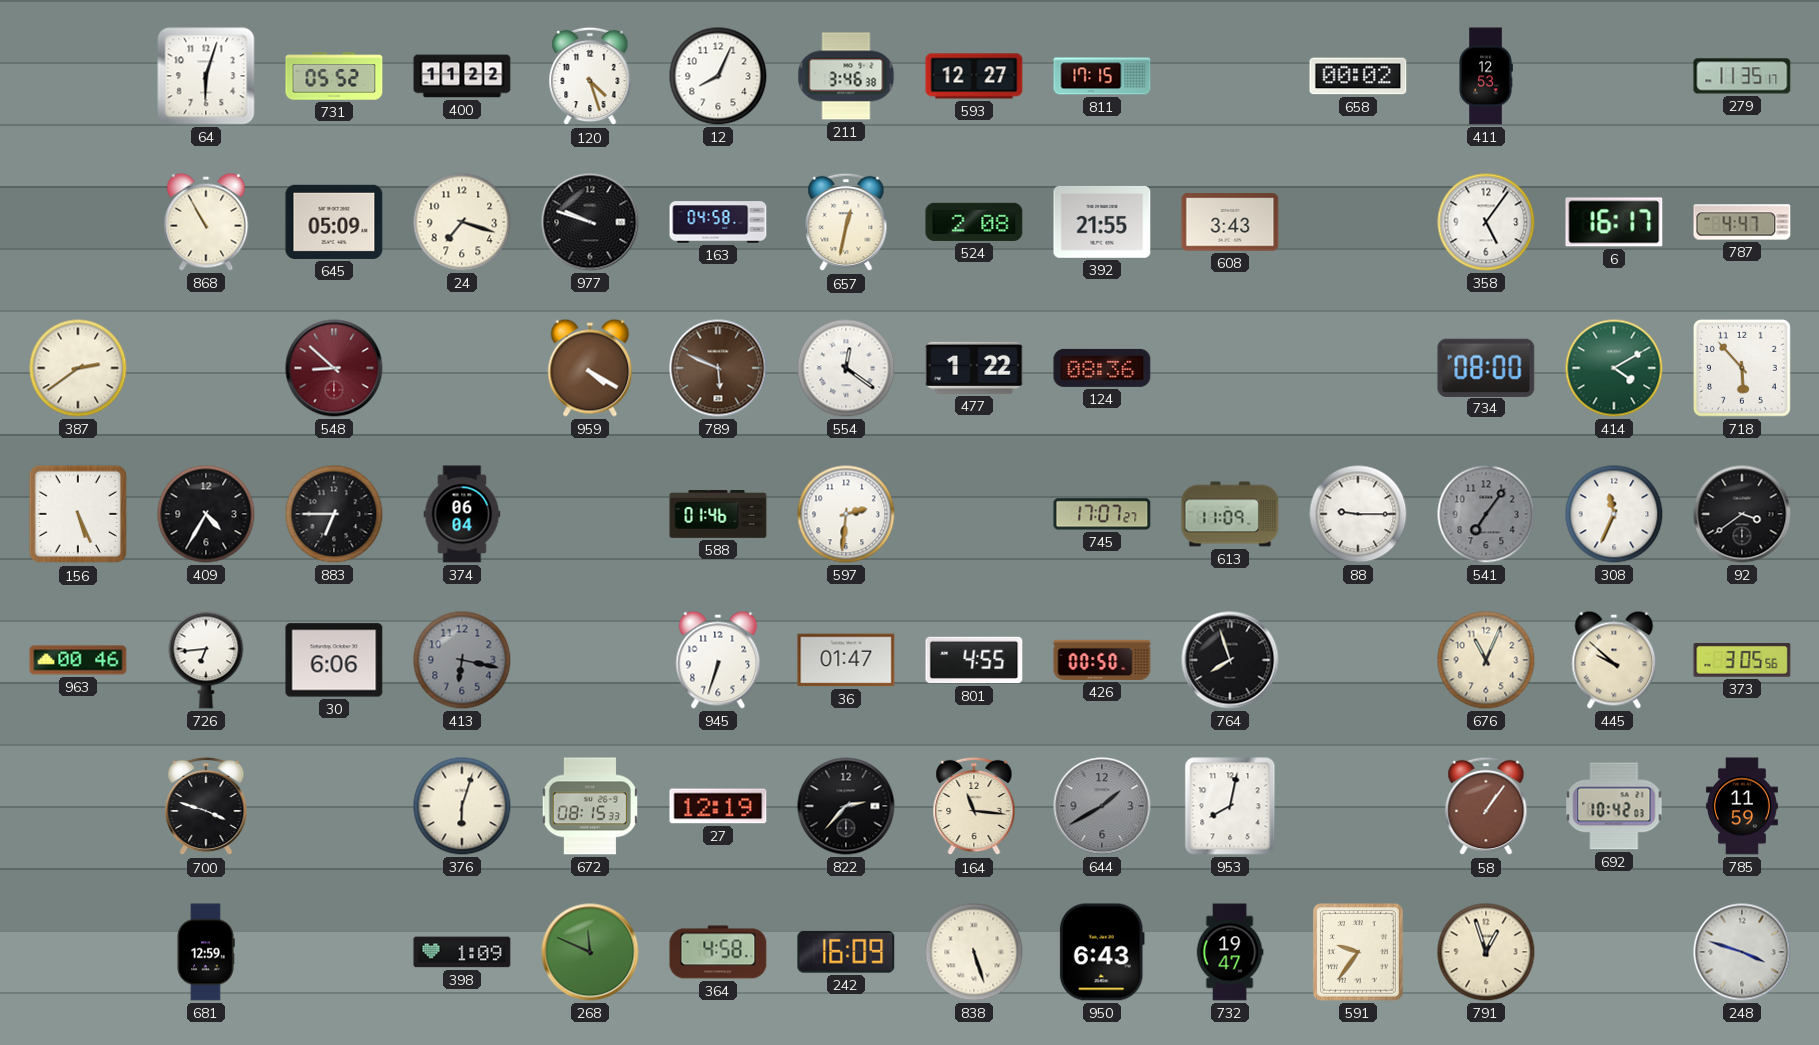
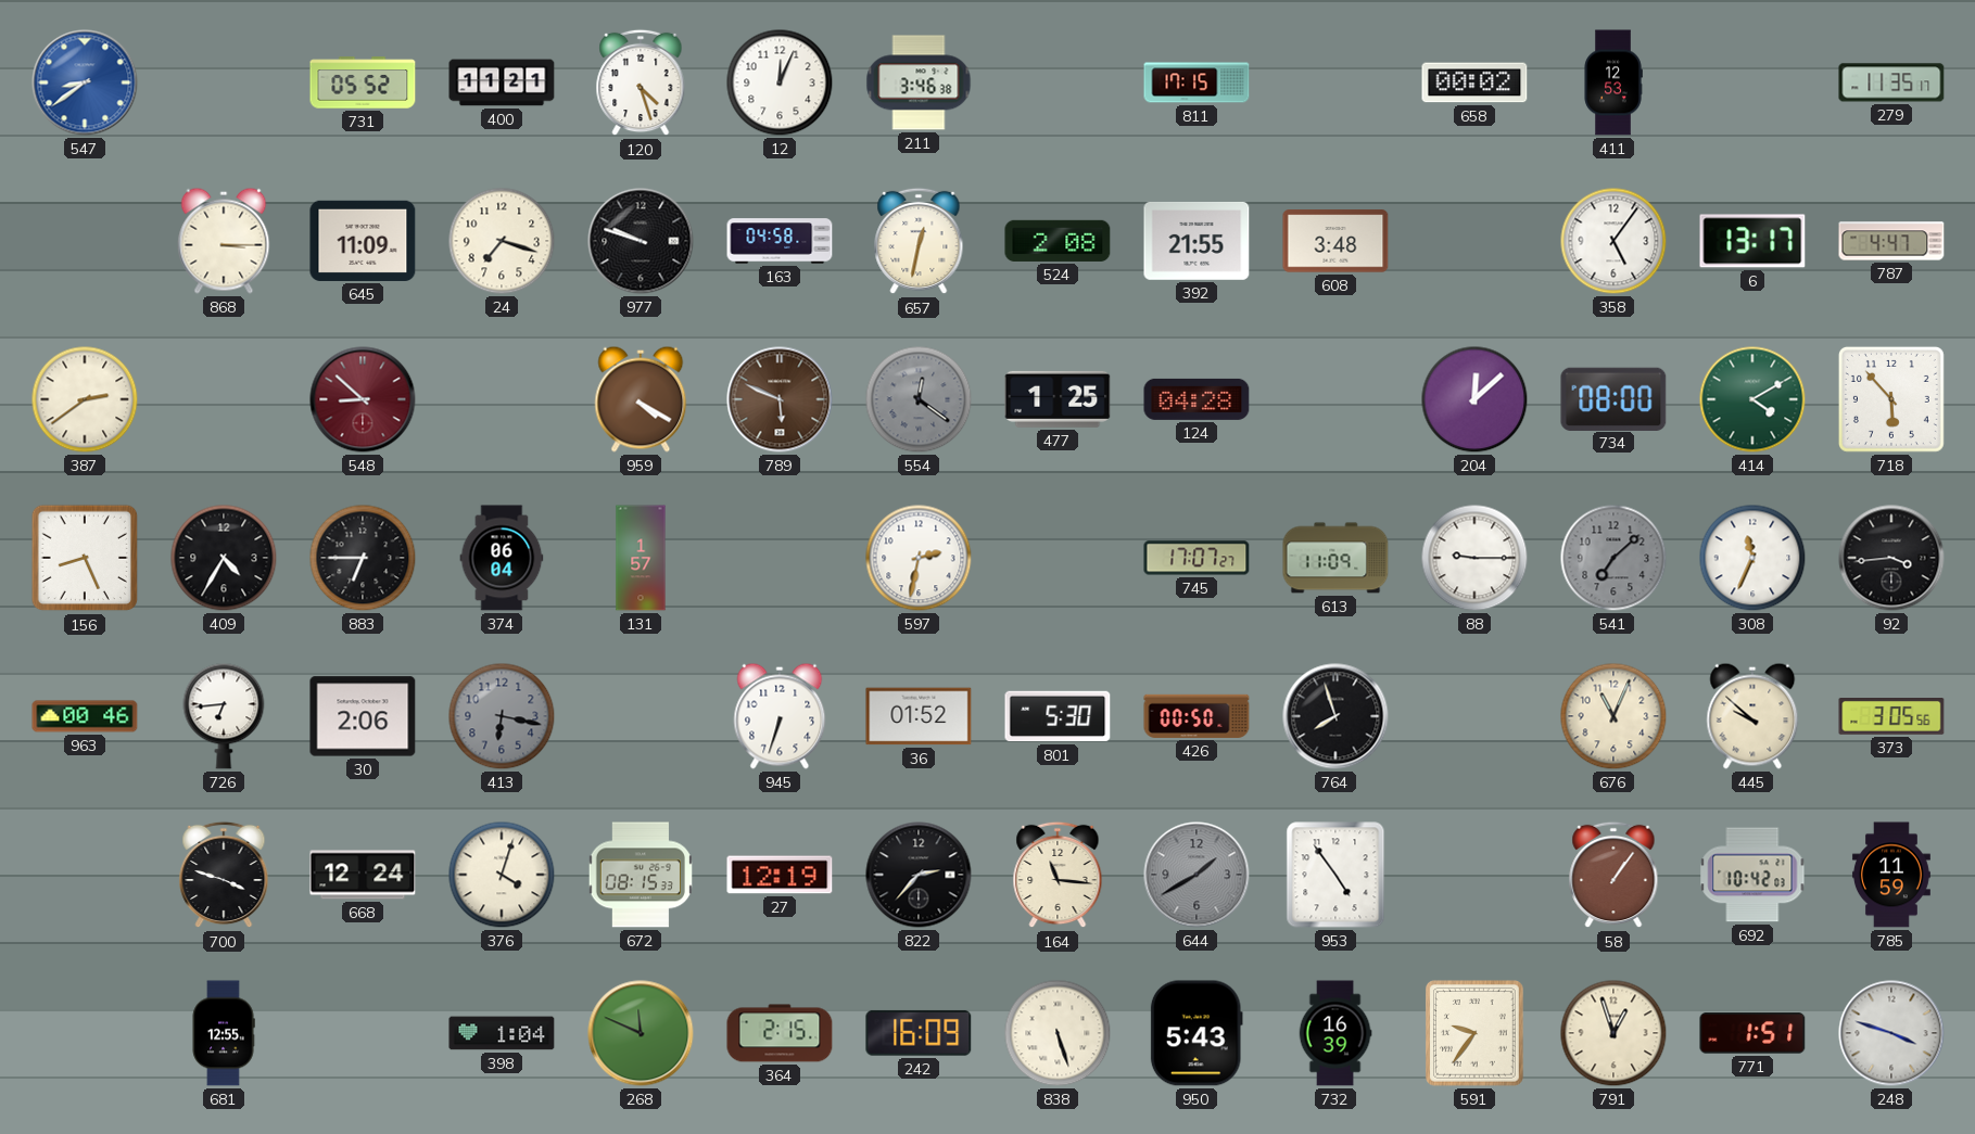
547: none -> 8:39 (85, 82)
64: 6:03 -> none (206, 76)
400: 11:22 -> 11:21 (502, 82)
12: 8:04 -> 12:04 (780, 82)
593: 12:27 -> none (974, 76)
868: 10:55 -> 3:15 (224, 241)
645: 05:09 -> 11:09 (363, 241)
608: 3:43 -> 3:48 (1335, 241)
6: 16:17 -> 13:17 (1752, 241)
554 dial: white -> grey (919, 399)
477: 1:22 -> 1:25 (1058, 399)
124: 08:36 -> 04:28 (1197, 399)
204: none -> 12:08 (1474, 399)
156: 5:26 -> 8:26 (85, 558)
131: none -> 1:57 (641, 558)
588: 01:46 -> none (718, 514)
597: 2:31 -> 2:32 (919, 558)
541: 7:06 -> 7:08 (1613, 558)
92: 3:39 -> 3:44 (1891, 558)
30: 6:06 -> 2:06 (363, 716)
36: 01:47 -> 01:52 (919, 716)
801: 4:55 -> 5:30 (1058, 716)
668: none -> 12:24 (363, 875)
376: 6:03 -> 4:03 (502, 875)
953: 8:02 -> 4:54 (1335, 875)
681: 12:59 -> 12:55 (224, 1033)
398: 1:09 -> 1:04 (502, 1033)
364: 4:58 -> 2:15 (780, 1033)
950: 6:43 -> 5:43 (1197, 1033)
732: 19:47 -> 16:39 (1335, 1033)
771: none -> 1:51 (1752, 1033)
